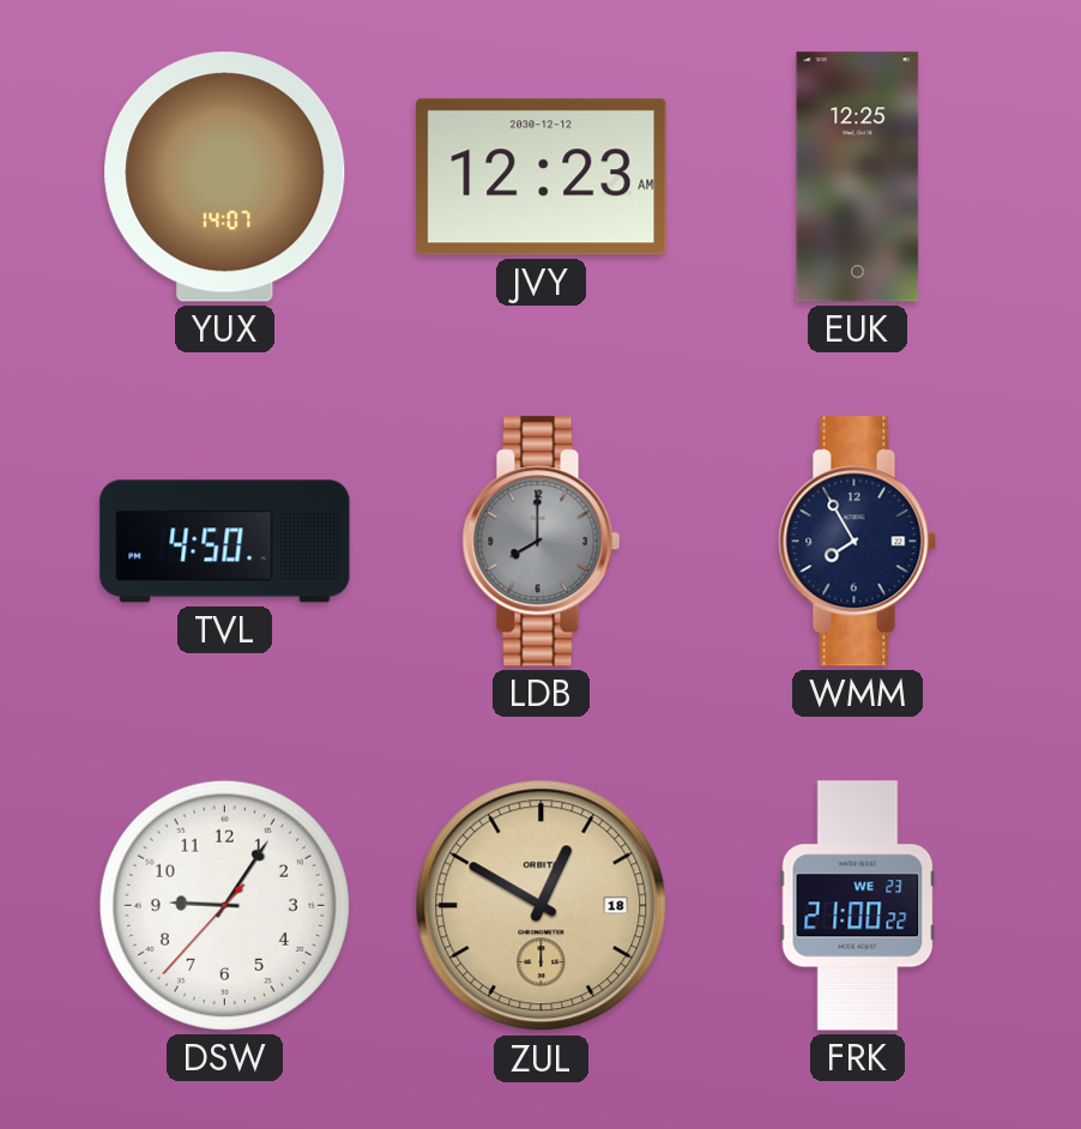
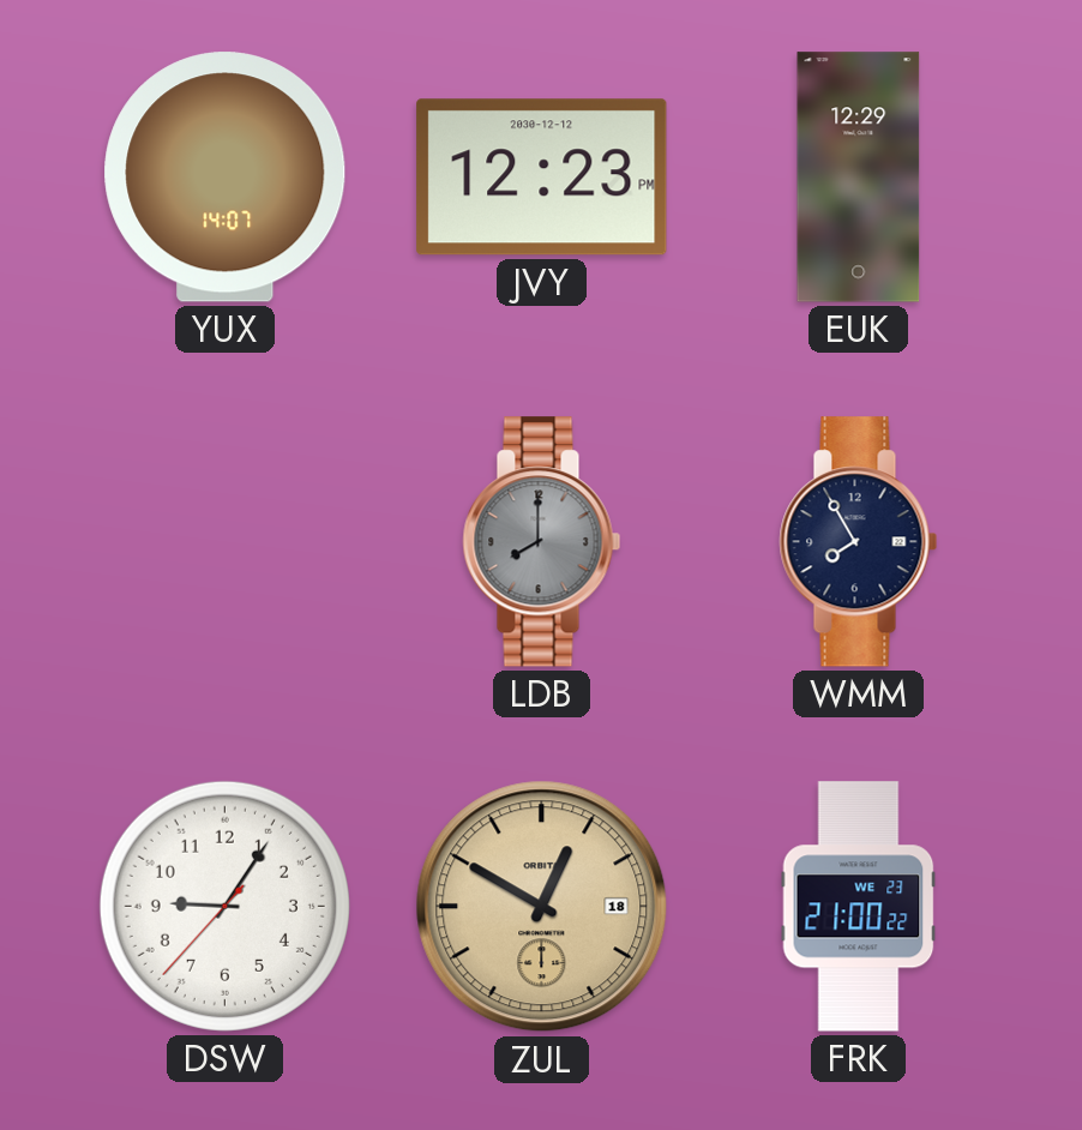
JVY: 12:23 AM -> 12:23 PM (542, 178)
EUK: 12:25 -> 12:29 (859, 178)
TVL: 4:50 -> none (225, 542)
